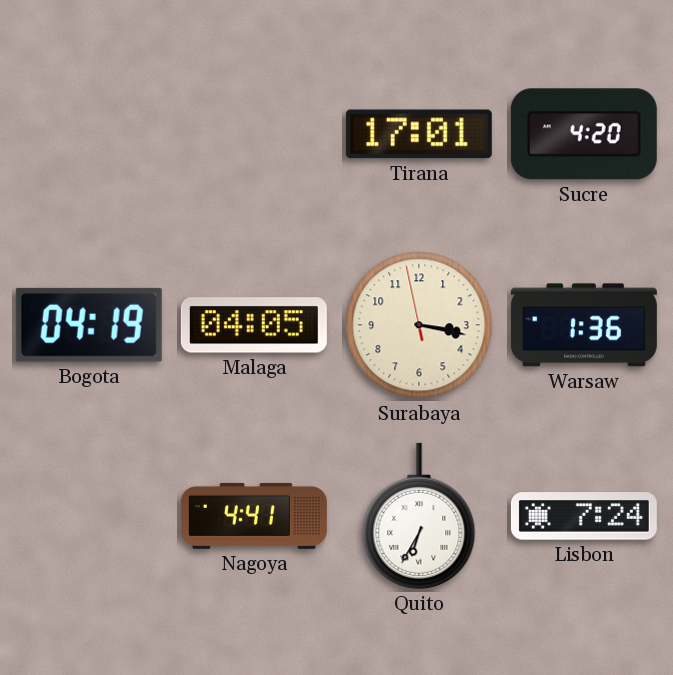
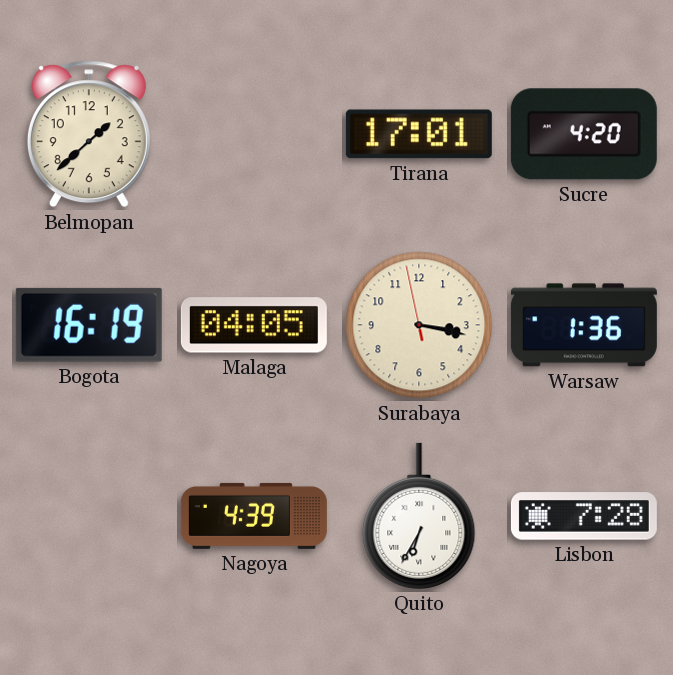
Belmopan: none -> 1:38 (89, 134)
Bogota: 04:19 -> 16:19 (89, 325)
Nagoya: 4:41 -> 4:39 (254, 516)
Lisbon: 7:24 -> 7:28 (584, 516)
